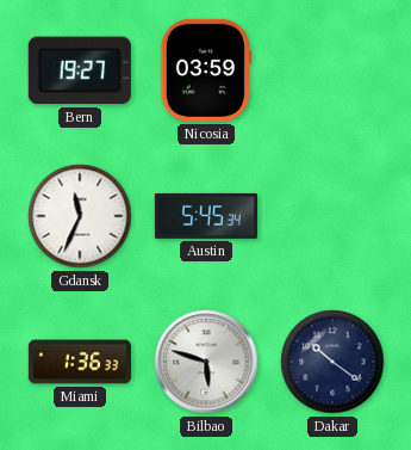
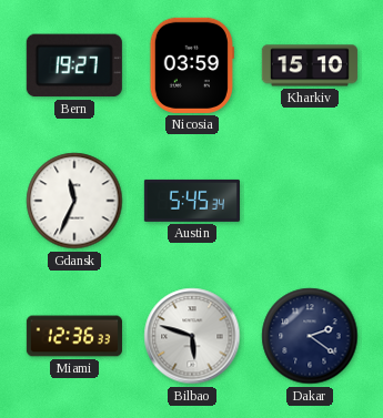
Kharkiv: none -> 15:10 (310, 65)
Miami: 1:36 -> 12:36 (74, 336)
Dakar: 10:21 -> 2:21 (310, 336)
